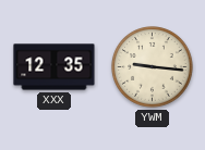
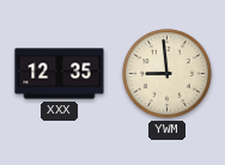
YWM: 9:16 -> 8:59 (168, 74)
